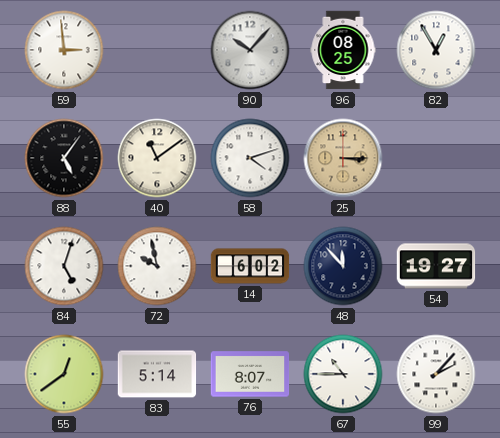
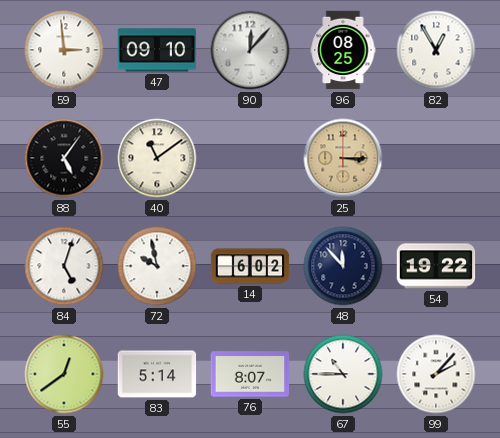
47: none -> 09:10 (157, 50)
90: 10:07 -> 12:07 (250, 50)
58: 4:12 -> none (250, 158)
54: 19:27 -> 19:22 (436, 266)
